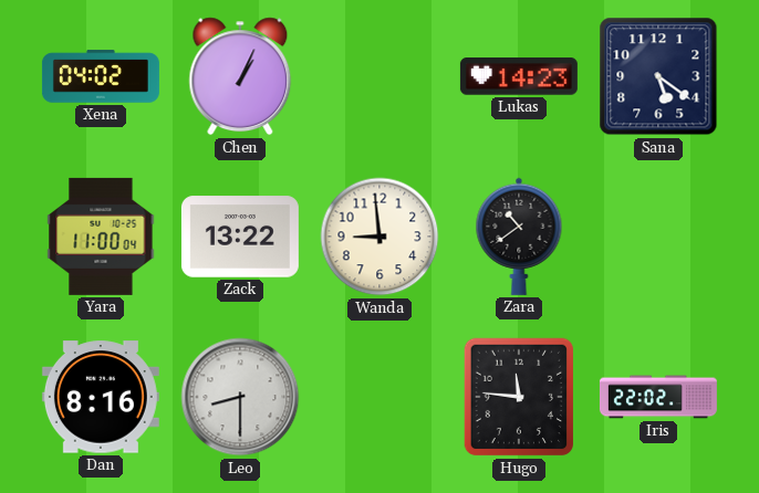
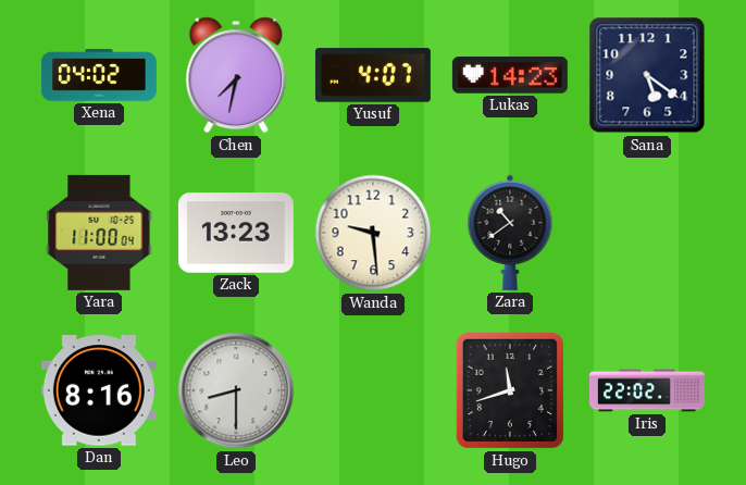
Chen: 1:04 -> 7:32 (236, 75)
Yusuf: none -> 4:07 (373, 75)
Zack: 13:22 -> 13:23 (236, 233)
Wanda: 8:59 -> 9:29 (373, 233)
Hugo: 11:46 -> 11:42 (510, 390)
